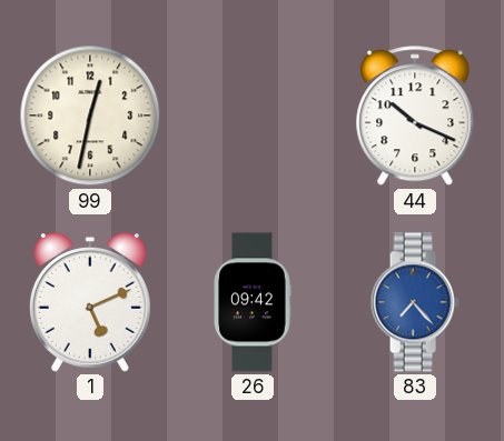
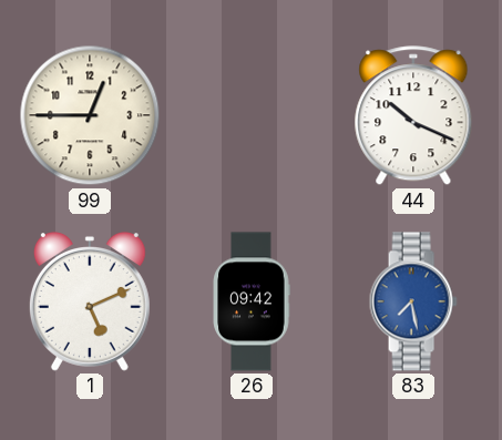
99: 12:32 -> 12:45 (90, 115)
83: 7:23 -> 7:28 (413, 301)
